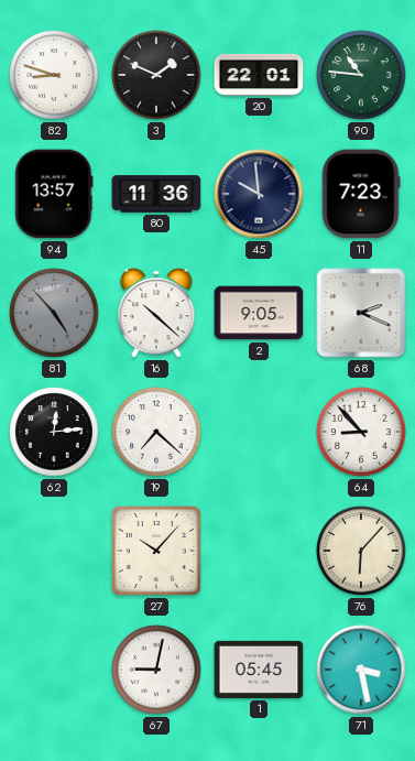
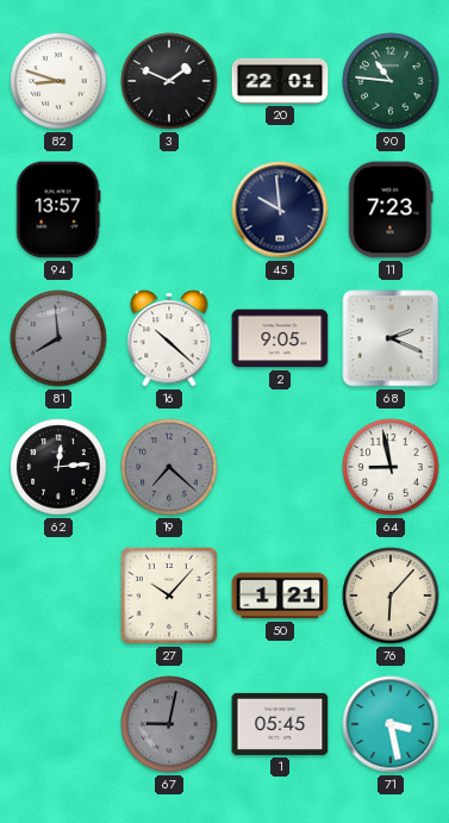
80: 11:36 -> none (156, 194)
81: 4:53 -> 7:59 (58, 338)
19 dial: white -> grey (169, 467)
64: 8:53 -> 8:58 (391, 467)
50: none -> 1:21 (280, 596)
67 dial: white -> grey (169, 724)
